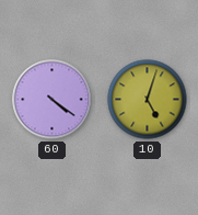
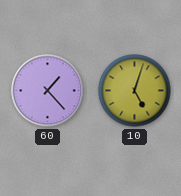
60: 4:21 -> 1:23 (48, 91)
